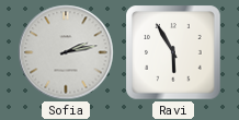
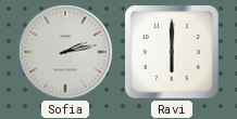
Ravi: 5:55 -> 6:00 (172, 52)
